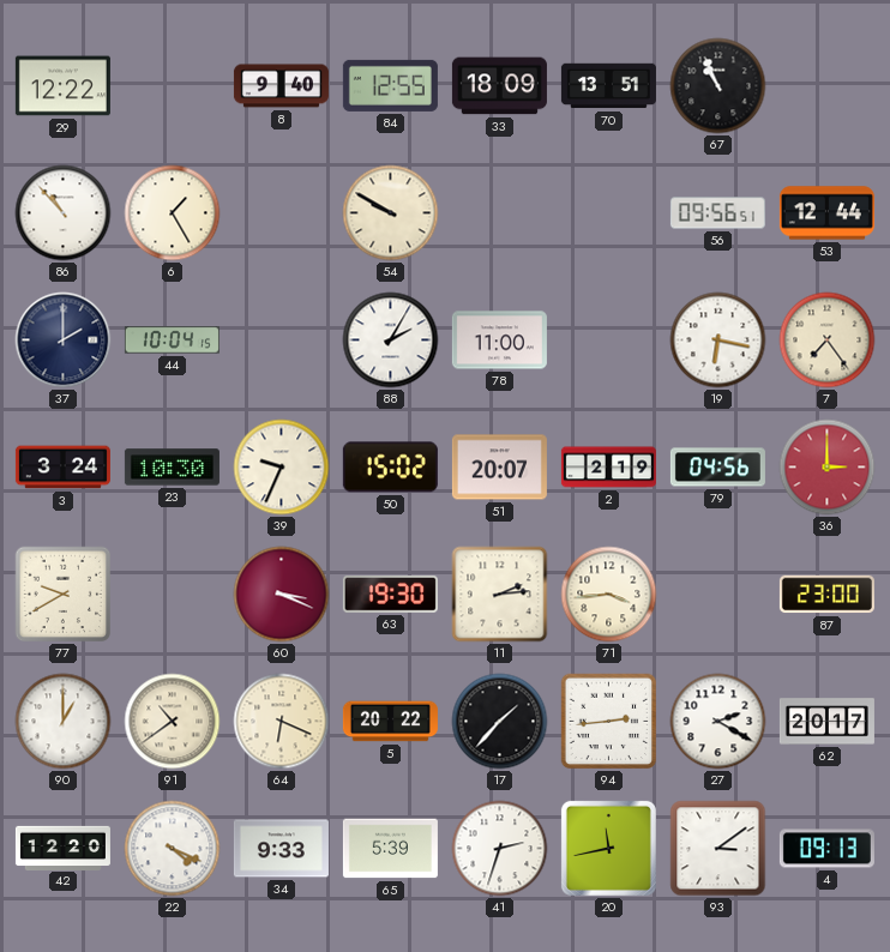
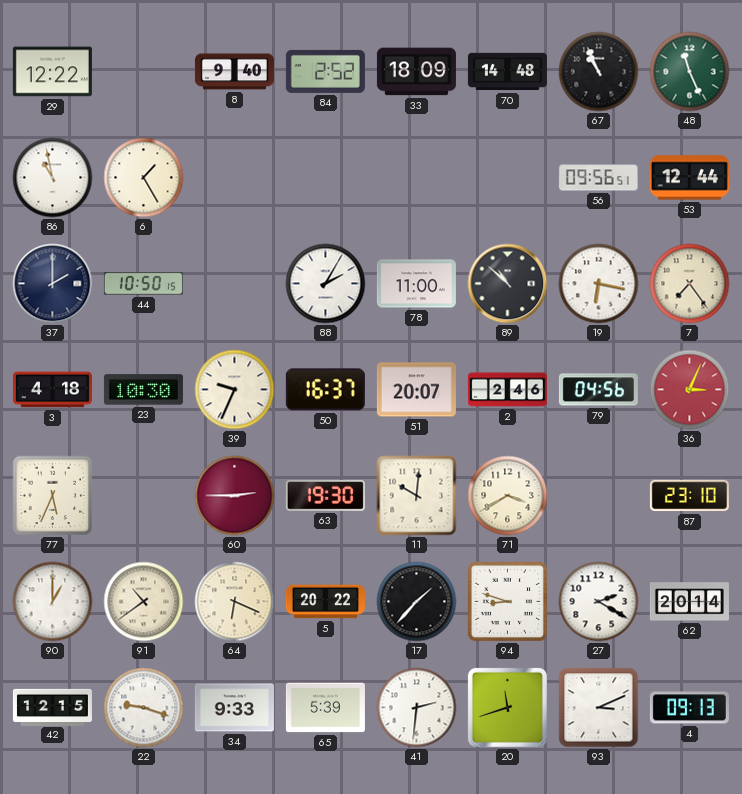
84: 12:55 -> 2:52 (325, 71)
70: 13:51 -> 14:48 (507, 72)
48: none -> 11:26 (690, 72)
86: 10:53 -> 10:58 (53, 178)
54: 9:50 -> none (391, 213)
44: 10:04 -> 10:50 (143, 284)
89: none -> 10:52 (508, 284)
3: 3:24 -> 4:18 (52, 390)
50: 15:02 -> 16:37 (325, 390)
2: 2:19 -> 2:46 (507, 390)
36: 3:00 -> 3:04 (690, 390)
77: 9:40 -> 5:34 (53, 496)
60: 3:19 -> 2:45 (235, 496)
11: 2:14 -> 10:01 (417, 496)
71: 3:44 -> 3:40 (508, 496)
87: 23:00 -> 23:10 (689, 496)
94: 2:44 -> 8:48 (508, 602)
62: 20:17 -> 20:14 (689, 602)
42: 12:20 -> 12:15 (52, 707)
22: 4:19 -> 9:18 (144, 708)
41: 2:33 -> 2:31 (417, 708)
20: 11:43 -> 11:42 (507, 707)
93: 3:09 -> 3:11 (599, 708)
